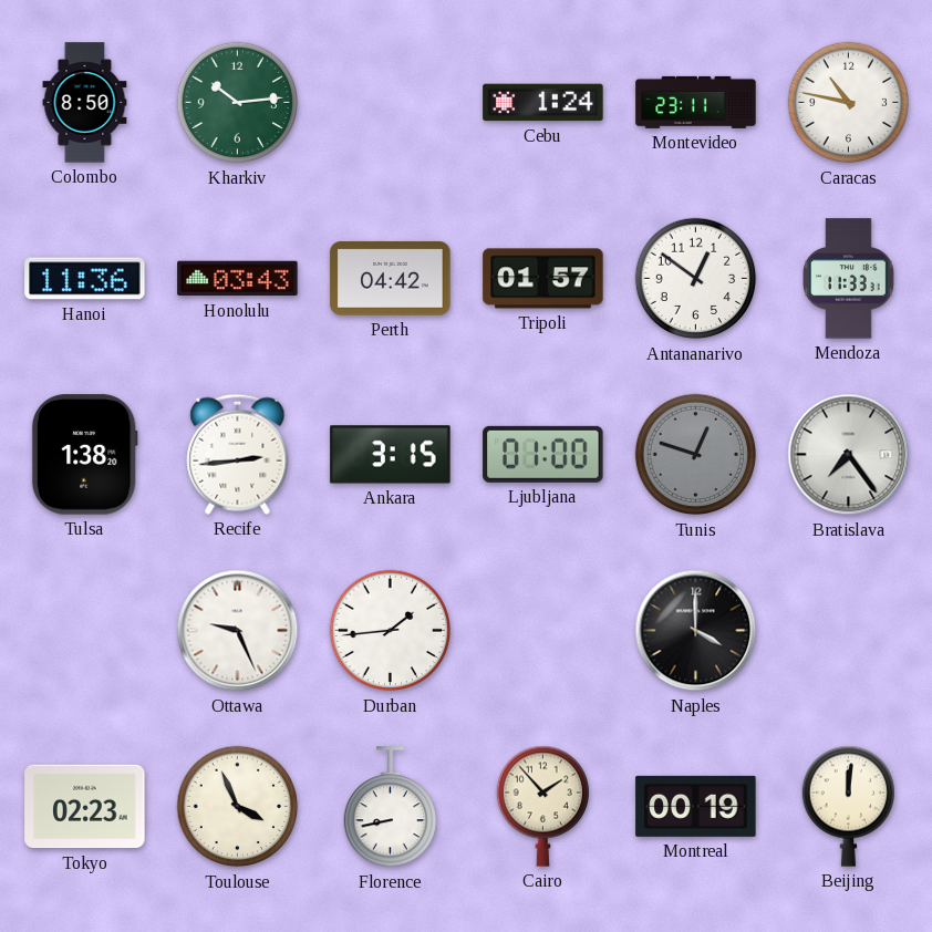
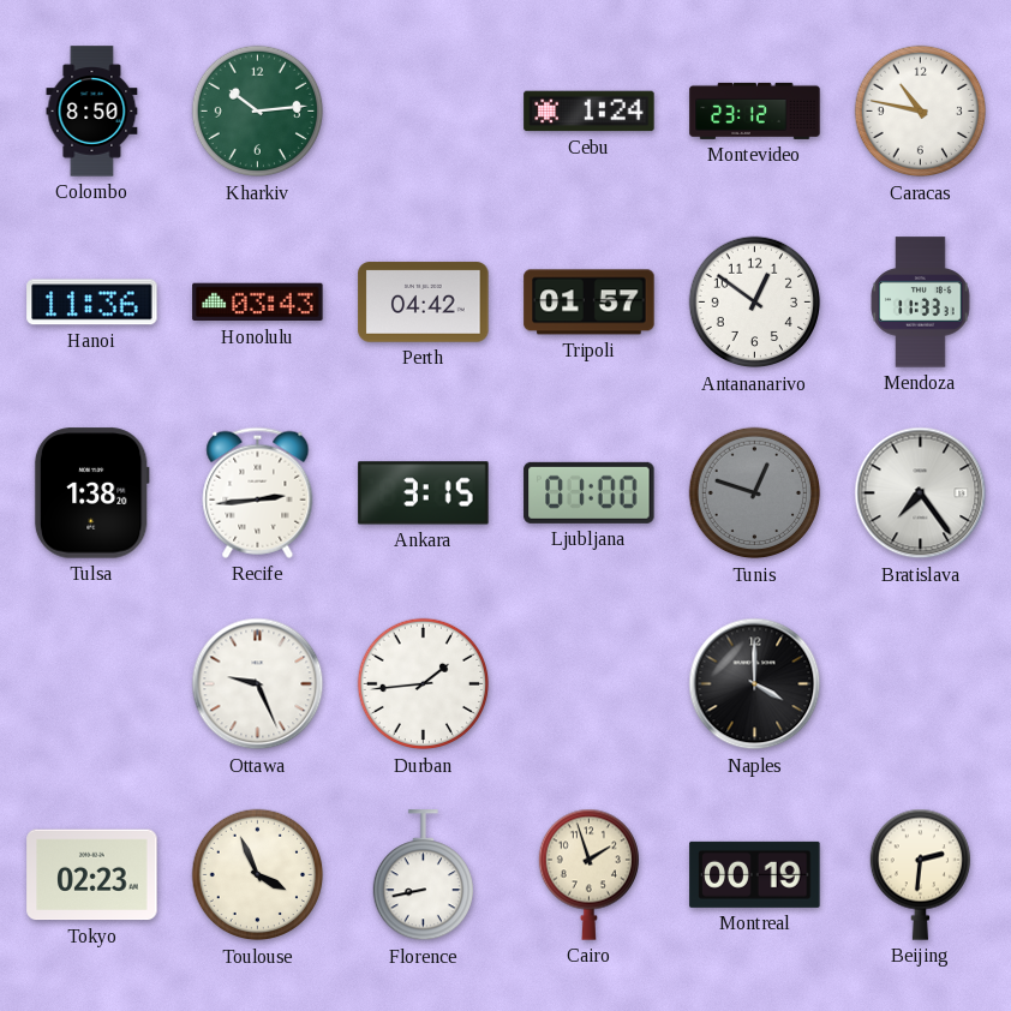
Montevideo: 23:11 -> 23:12 (755, 110)
Cairo: 1:53 -> 1:57 (588, 874)
Beijing: 12:01 -> 2:31 (920, 874)
